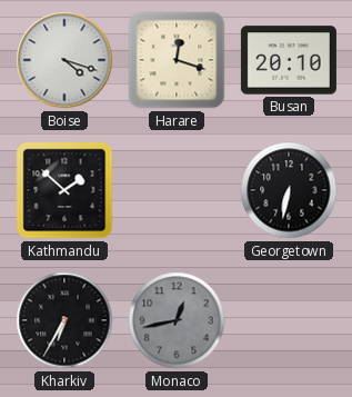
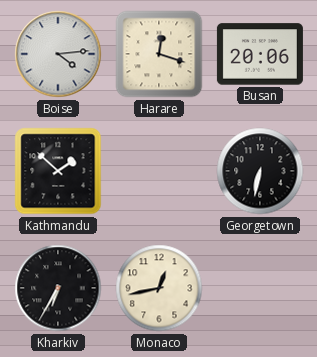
Boise: 4:18 -> 4:14 (58, 54)
Busan: 20:10 -> 20:06 (260, 54)
Monaco dial: grey -> cream (159, 288)
